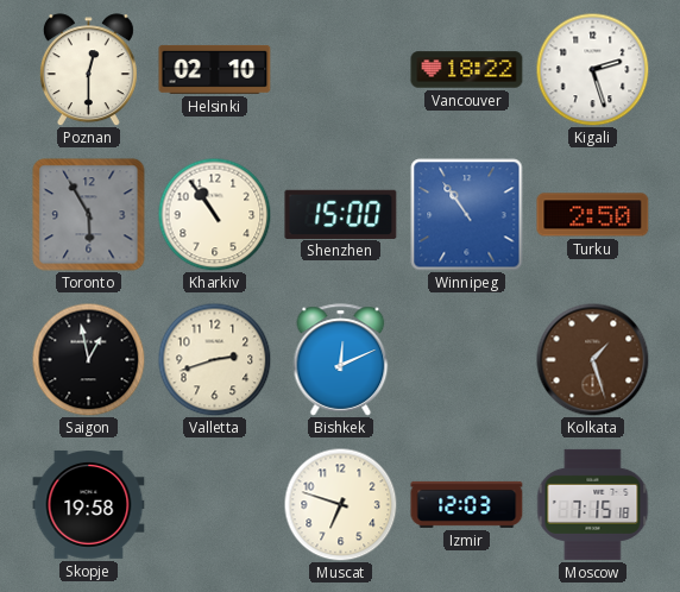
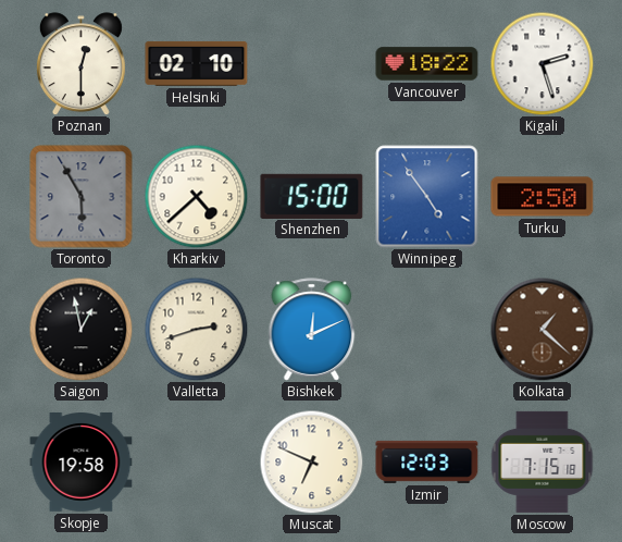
Kharkiv: 10:54 -> 4:38 (196, 196)
Winnipeg: 10:54 -> 4:54 (427, 197)
Kolkata: 1:27 -> 1:22 (542, 329)
Muscat: 6:48 -> 6:49 (311, 461)
